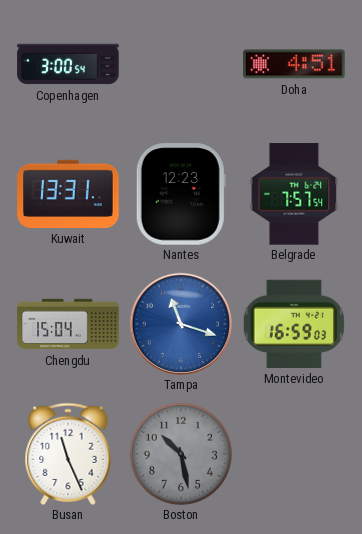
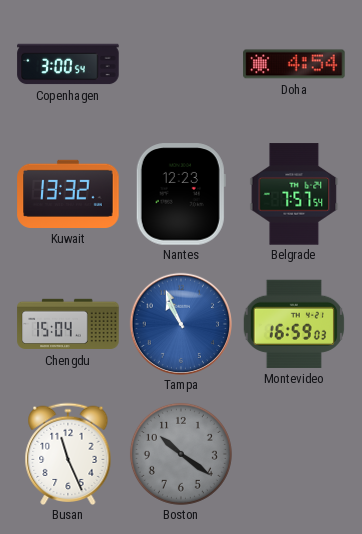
Doha: 4:51 -> 4:54 (294, 64)
Kuwait: 13:31 -> 13:32 (68, 194)
Tampa: 11:18 -> 10:56 (180, 323)
Boston: 10:28 -> 10:21 (181, 454)
